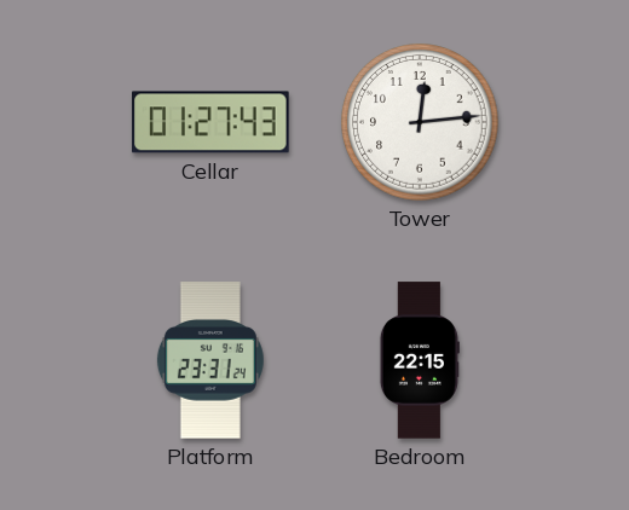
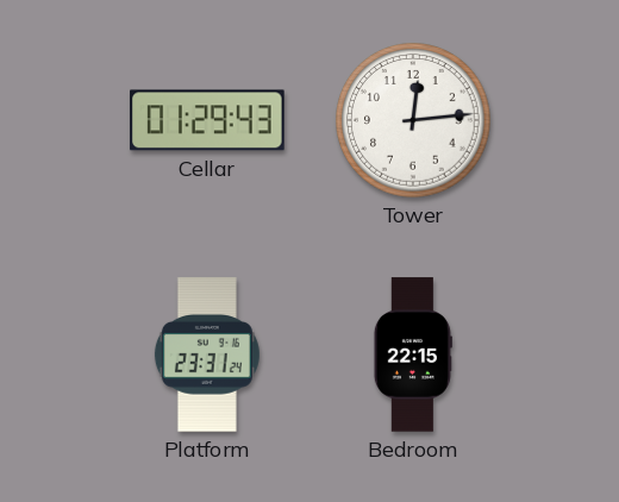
Cellar: 01:27 -> 01:29 (207, 120)
